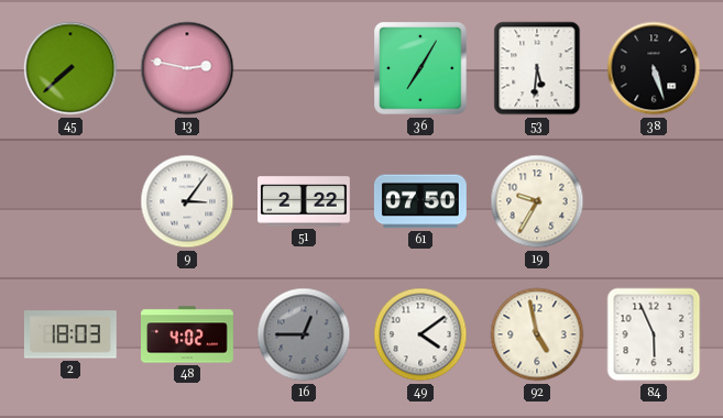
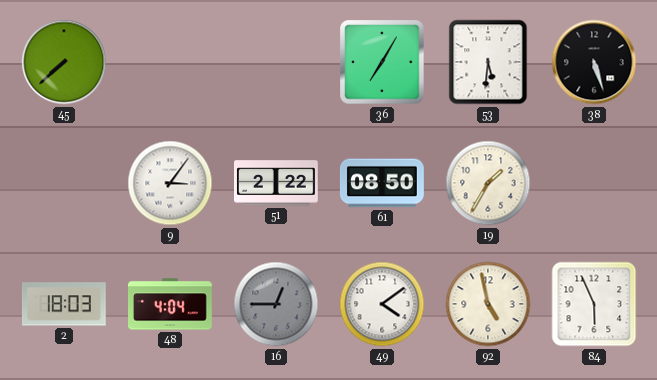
13: 2:47 -> none (187, 68)
61: 07:50 -> 08:50 (382, 183)
19: 9:35 -> 1:35 (488, 183)
48: 4:02 -> 4:04 (171, 304)
